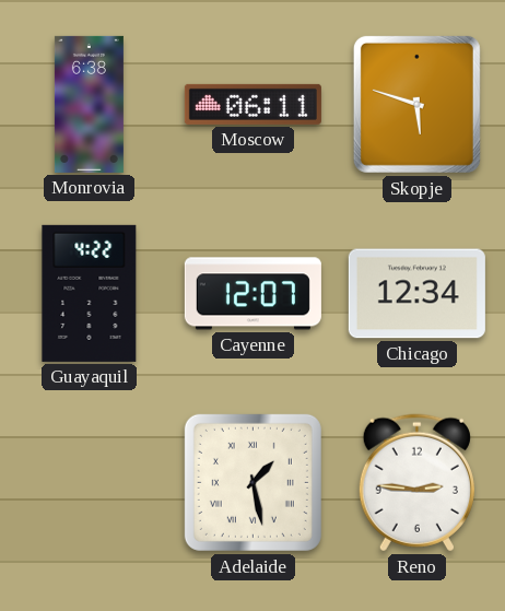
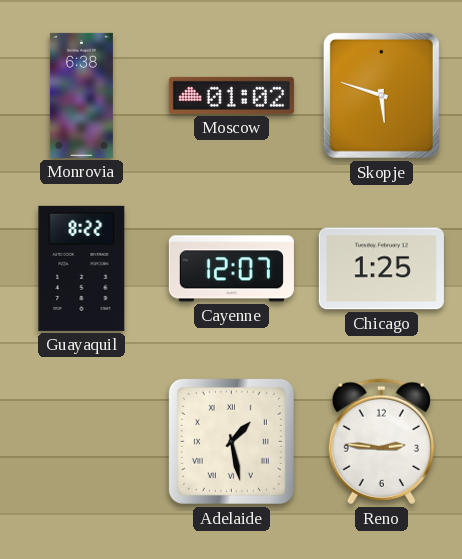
Moscow: 06:11 -> 01:02 (231, 95)
Guayaquil: 4:22 -> 8:22 (82, 268)
Chicago: 12:34 -> 1:25 (381, 269)
